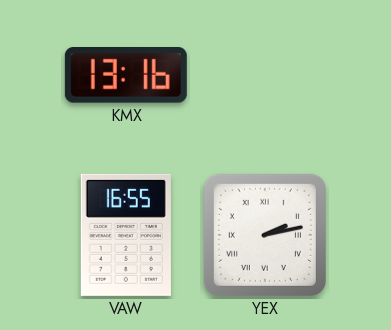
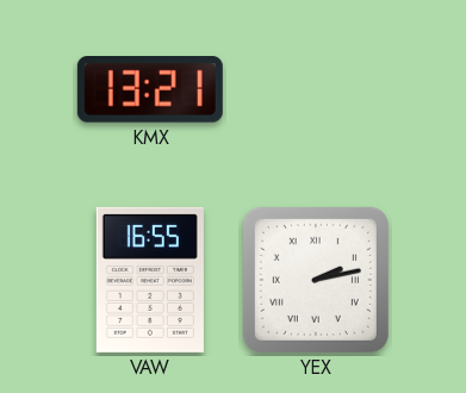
KMX: 13:16 -> 13:21 (150, 91)
